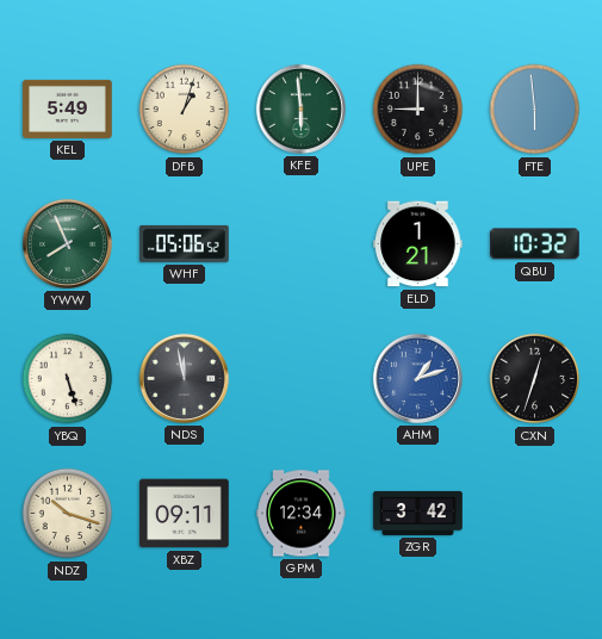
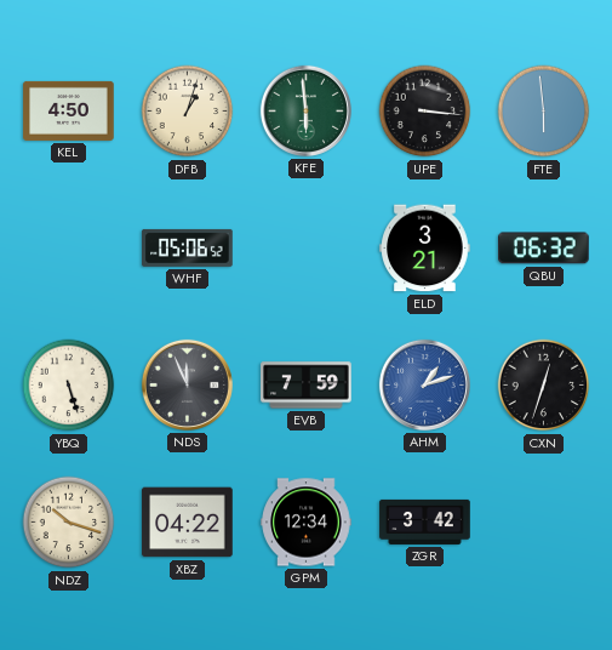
KEL: 5:49 -> 4:50 (69, 110)
UPE: 9:00 -> 3:16 (425, 112)
YWW: 7:56 -> none (67, 243)
ELD: 1:21 -> 3:21 (425, 249)
QBU: 10:32 -> 06:32 (544, 249)
NDS: 11:58 -> 11:56 (187, 384)
EVB: none -> 7:59 (307, 386)
XBZ: 09:11 -> 04:22 (188, 523)
